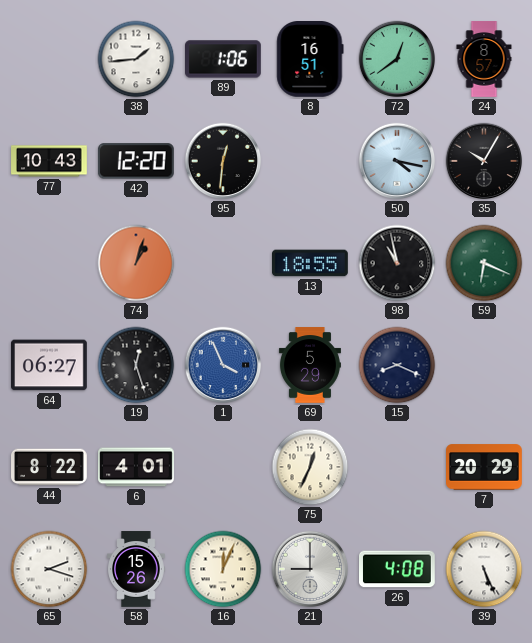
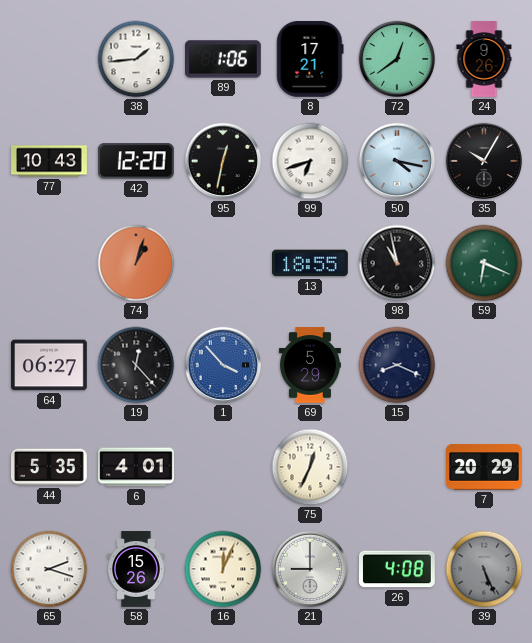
8: 16:51 -> 17:21 (310, 60)
24: 8:57 -> 9:26 (484, 59)
95: 12:31 -> 12:32 (223, 161)
99: none -> 6:42 (310, 161)
19: 12:27 -> 12:23 (136, 365)
1: 3:56 -> 3:53 (223, 365)
44: 8:22 -> 5:35 (49, 467)
39 dial: white -> grey (484, 569)
